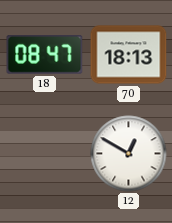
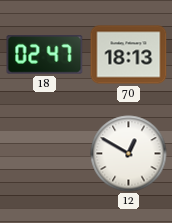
18: 08:47 -> 02:47 (45, 55)
